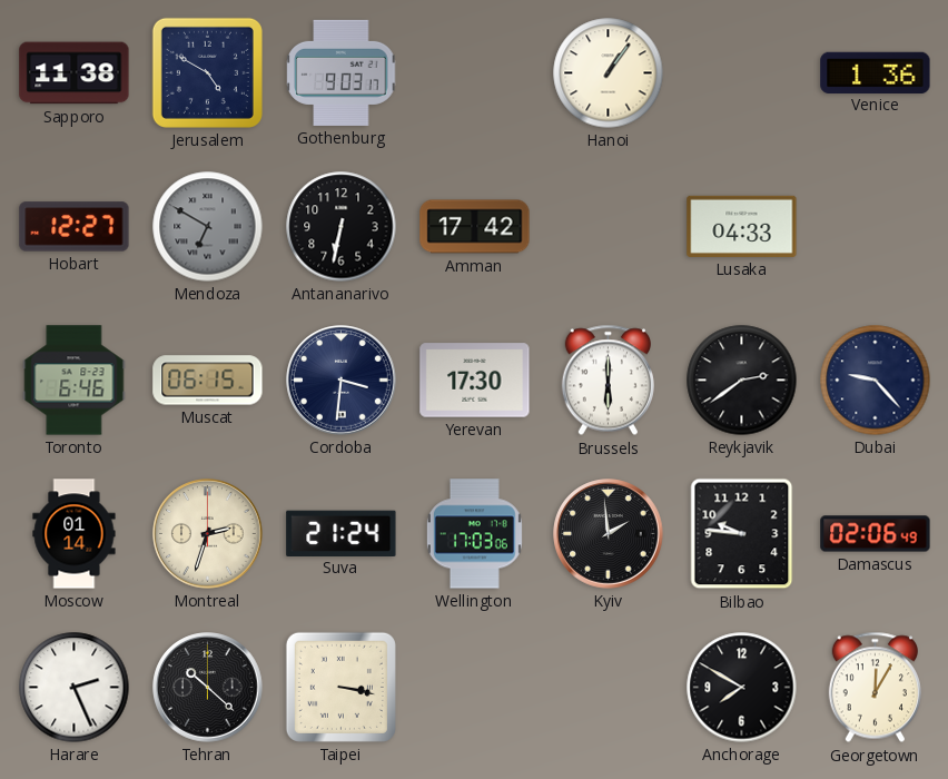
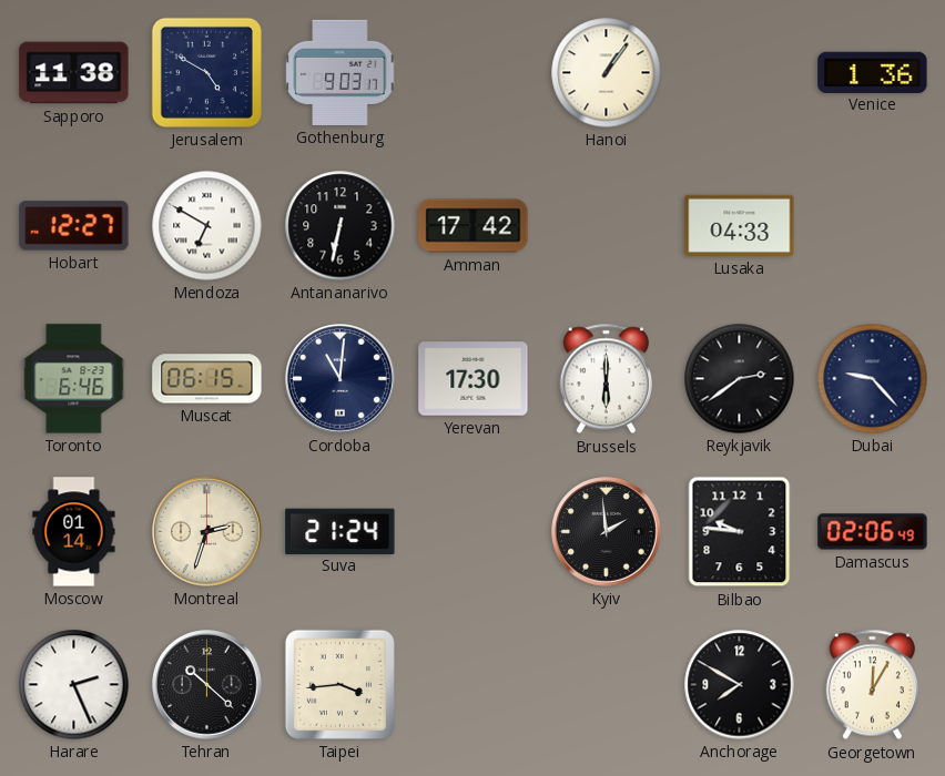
Mendoza dial: grey -> white (207, 226)
Cordoba: 3:31 -> 11:01 (341, 379)
Wellington: 17:03 -> none (474, 534)
Taipei: 3:17 -> 3:44 (339, 684)
